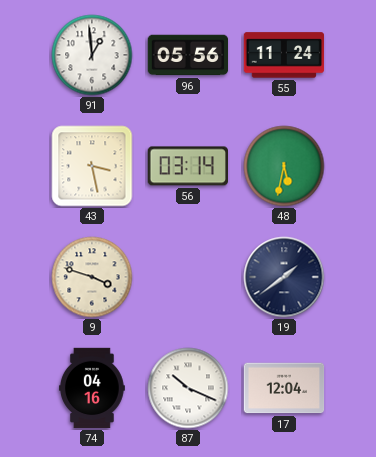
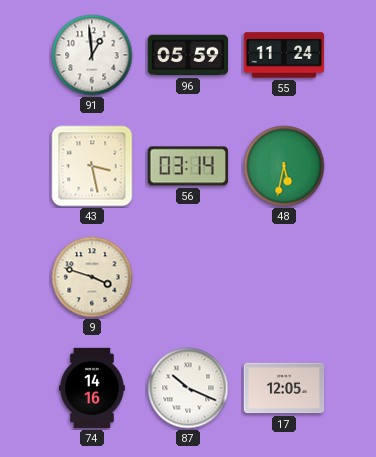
96: 05:56 -> 05:59 (188, 55)
19: 1:39 -> none (284, 277)
74: 04:16 -> 14:16 (92, 388)
17: 12:04 -> 12:05 (284, 388)
